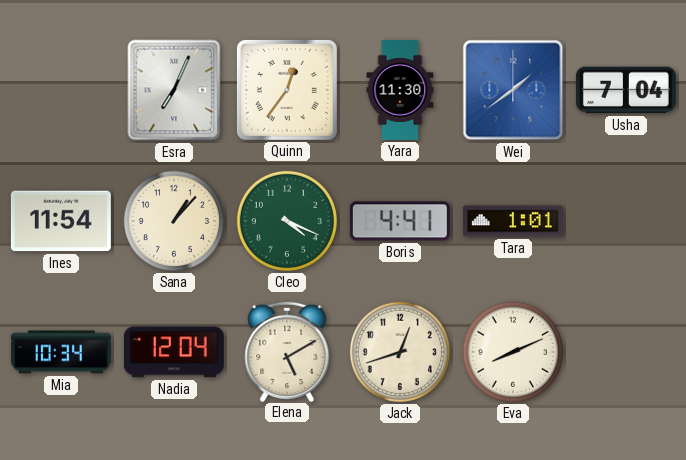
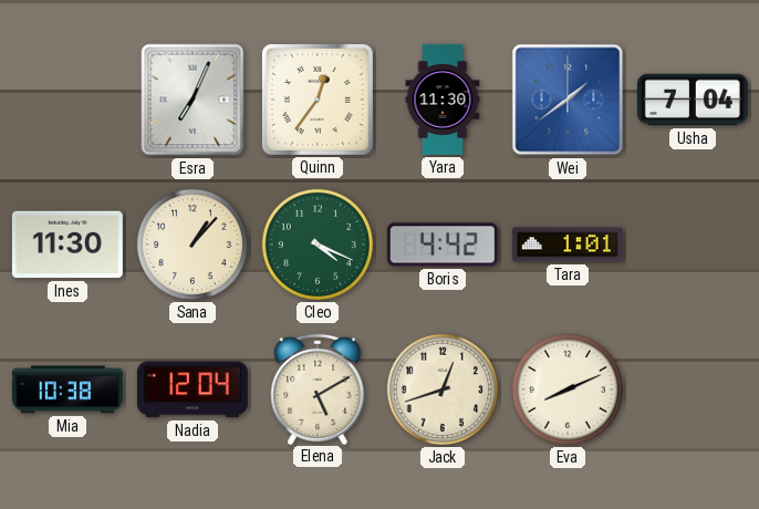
Ines: 11:54 -> 11:30 (67, 245)
Boris: 4:41 -> 4:42 (443, 245)
Mia: 10:34 -> 10:38 (67, 389)
